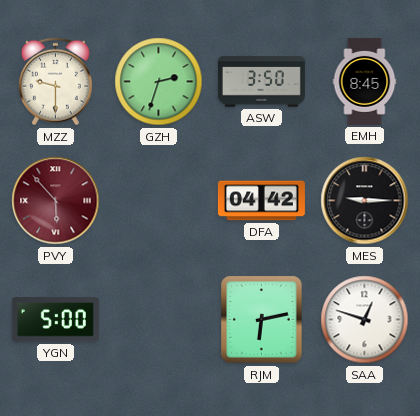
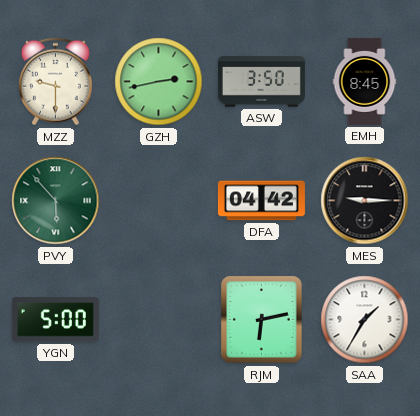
GZH: 2:33 -> 2:43 (159, 82)
PVY dial: burgundy -> green (56, 201)
SAA: 12:48 -> 1:35 (365, 320)
